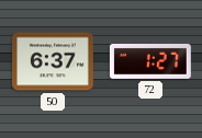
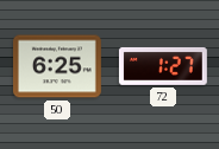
50: 6:37 -> 6:25 (57, 66)
